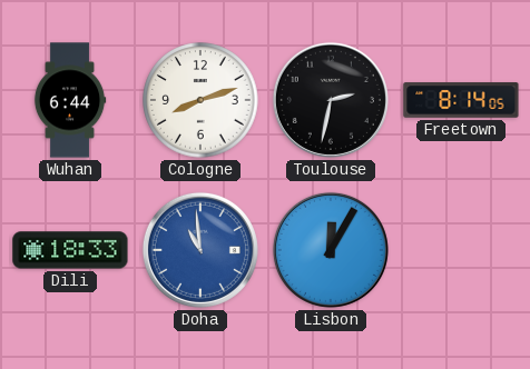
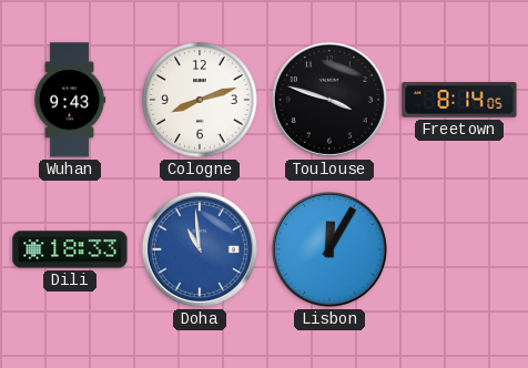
Wuhan: 6:44 -> 9:43 (70, 100)
Toulouse: 2:32 -> 3:48 (329, 100)
